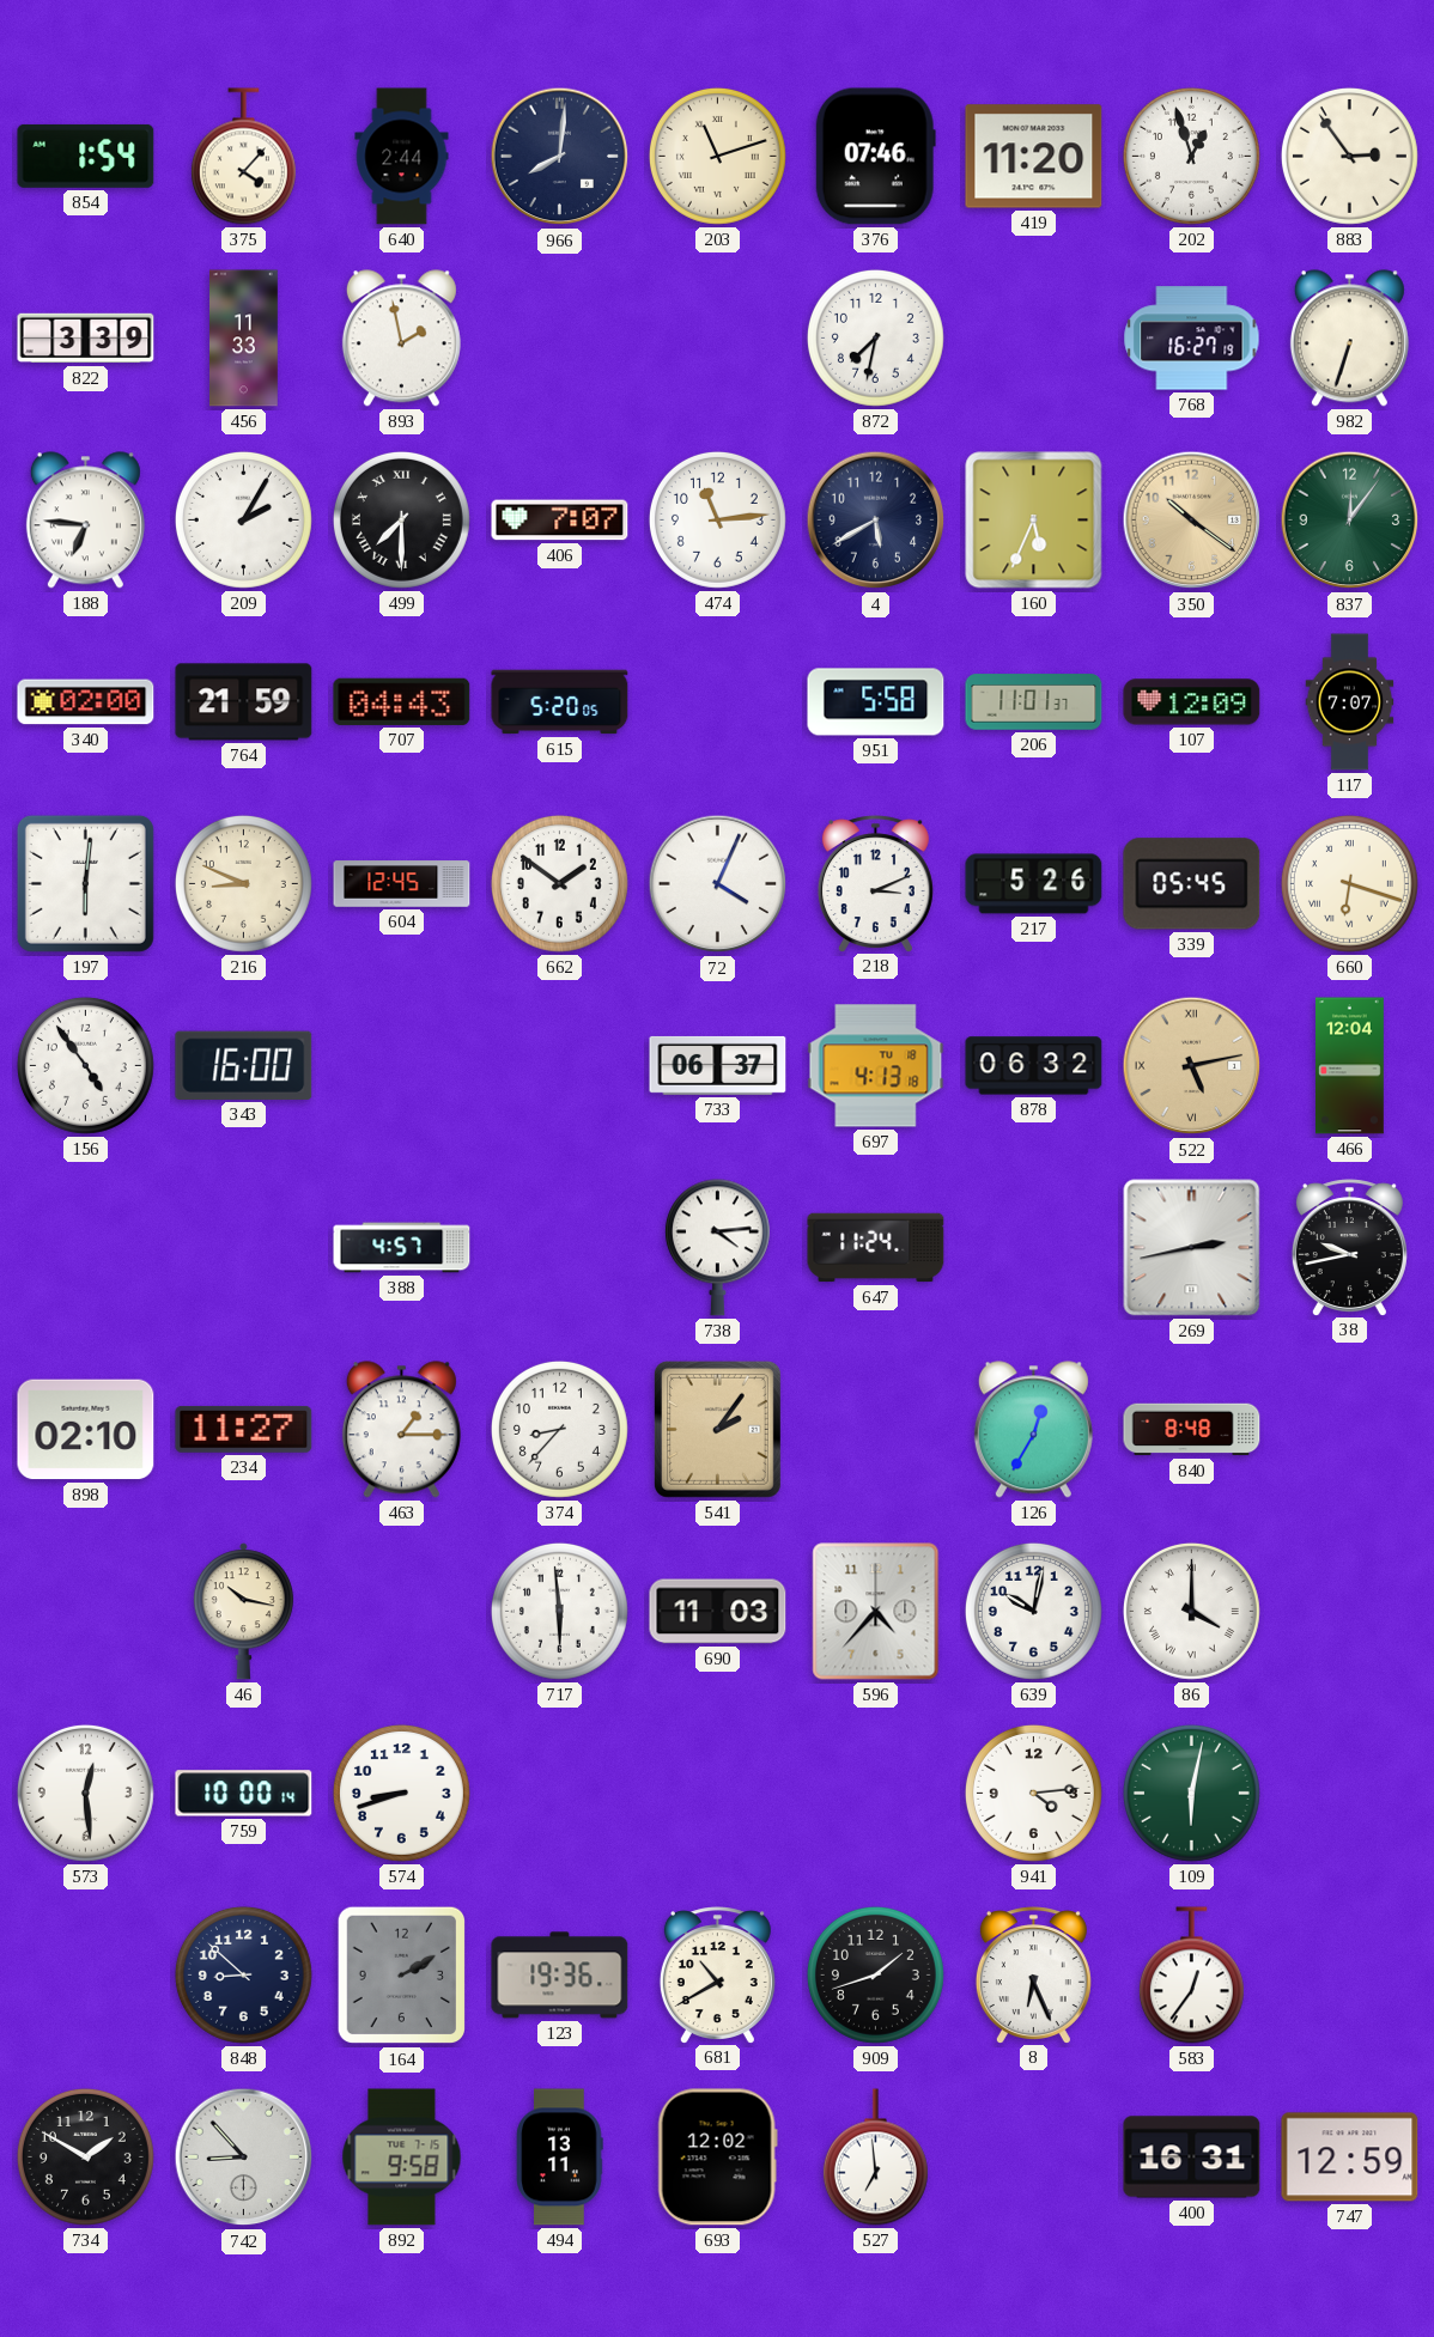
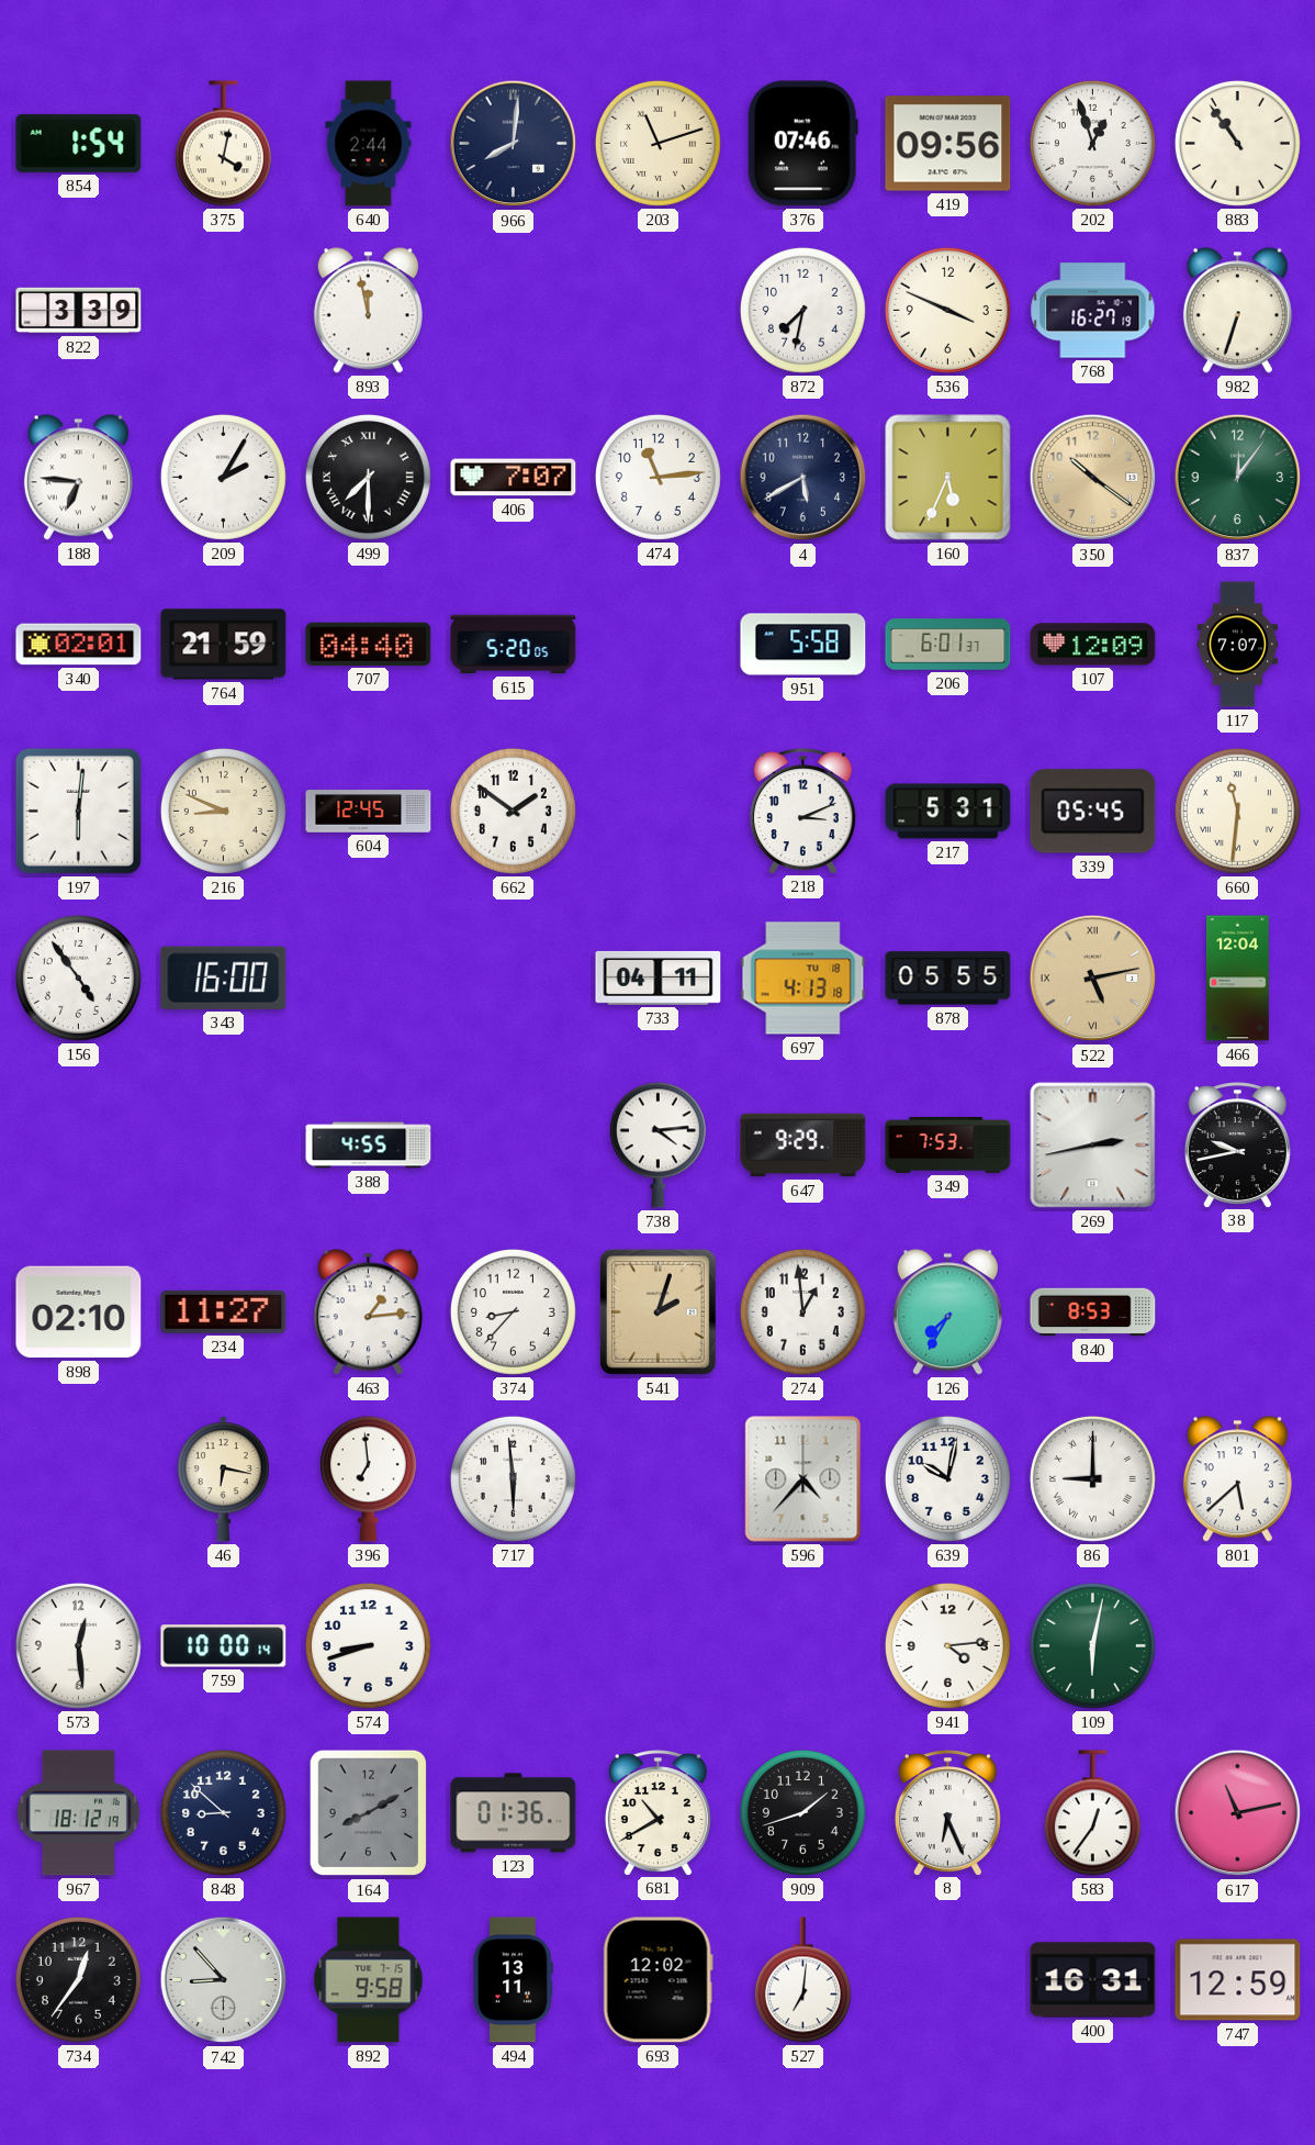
375: 4:07 -> 4:02 (223, 144)
419: 11:20 -> 09:56 (948, 144)
883: 2:54 -> 10:54 (1237, 143)
456: 11:33 -> none (244, 339)
893: 1:58 -> 11:58 (368, 311)
536: none -> 3:49 (947, 310)
340: 02:00 -> 02:01 (79, 645)
707: 04:43 -> 04:40 (369, 644)
206: 11:01 -> 6:01 (948, 645)
72: 4:04 -> none (718, 884)
217: 5:26 -> 5:31 (948, 812)
660: 6:18 -> 11:31 (1237, 811)
733: 06:37 -> 04:11 (659, 977)
878: 06:32 -> 05:55 (948, 979)
388: 4:57 -> 4:55 (369, 1146)
647: 11:24 -> 9:29 (803, 1146)
349: none -> 7:53 (948, 1144)
463: 1:15 -> 1:14 (368, 1312)
541: 2:06 -> 2:03 (657, 1311)
274: none -> 12:59 (802, 1311)
126: 12:35 -> 7:35 (947, 1312)
840: 8:48 -> 8:53 (1093, 1312)
46: 10:17 -> 6:17 (223, 1479)
396: none -> 6:59 (368, 1479)
690: 11:03 -> none (718, 1612)
86: 4:00 -> 9:00 (1092, 1478)
801: none -> 5:38 (1237, 1479)
967: none -> 18:12 (78, 1813)
164: 2:10 -> 8:10 (368, 1813)
123: 19:36 -> 01:36 (514, 1813)
617: none -> 11:13 (1238, 1813)
734: 1:50 -> 12:36 (78, 1979)
527: 6:59 -> 7:01 (802, 1980)
